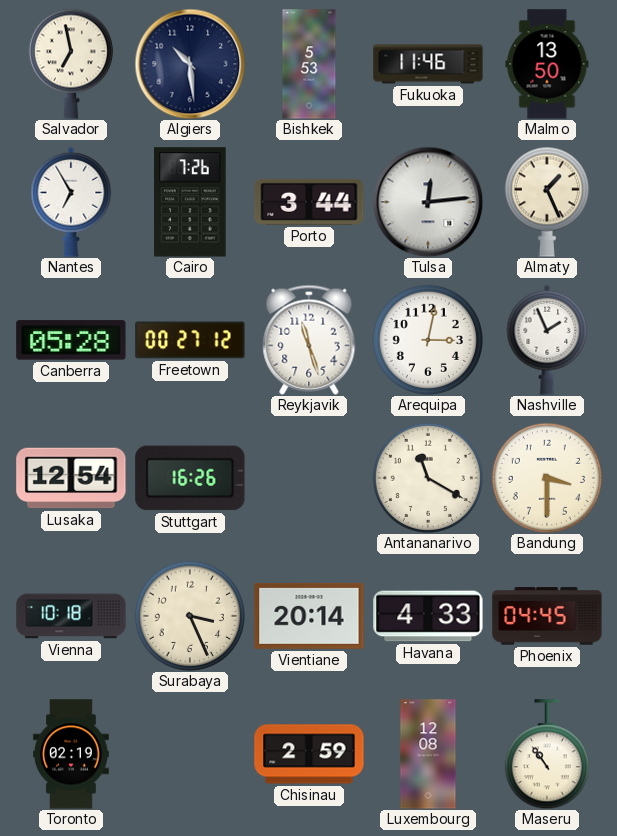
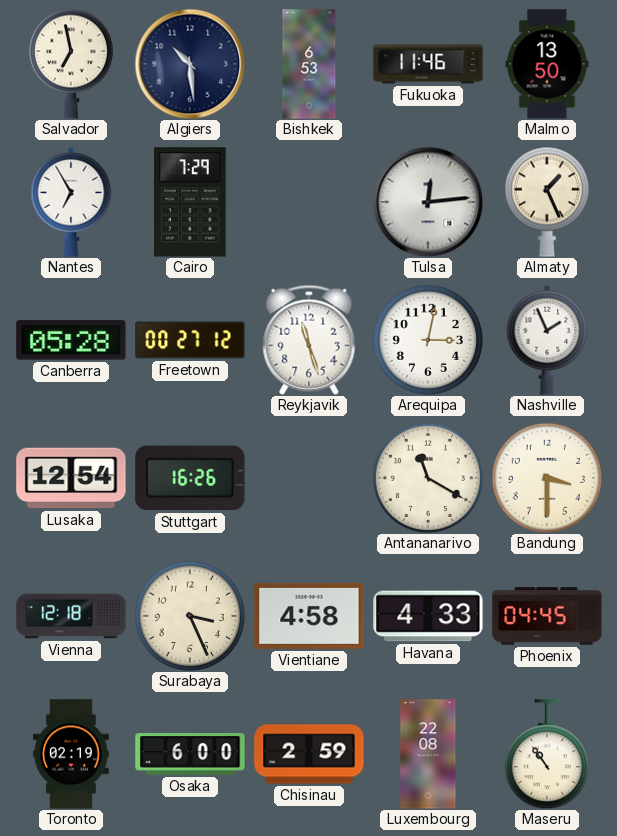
Bishkek: 5:53 -> 6:53 (309, 64)
Cairo: 7:26 -> 7:29 (190, 202)
Porto: 3:44 -> none (309, 202)
Vienna: 10:18 -> 12:18 (71, 616)
Vientiane: 20:14 -> 4:58 (309, 616)
Osaka: none -> 6:00 (190, 754)
Luxembourg: 12:08 -> 22:08 (428, 754)
